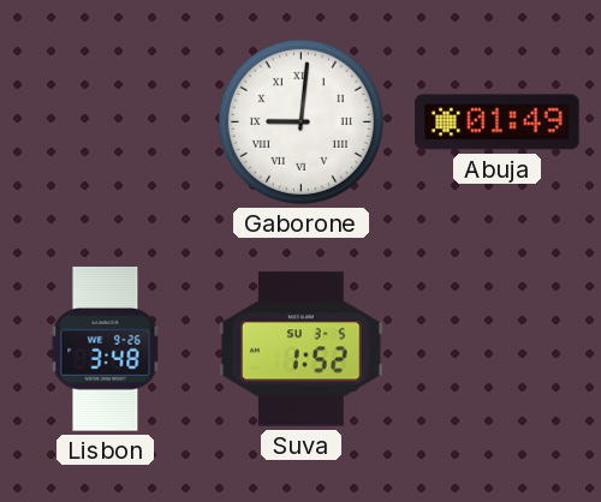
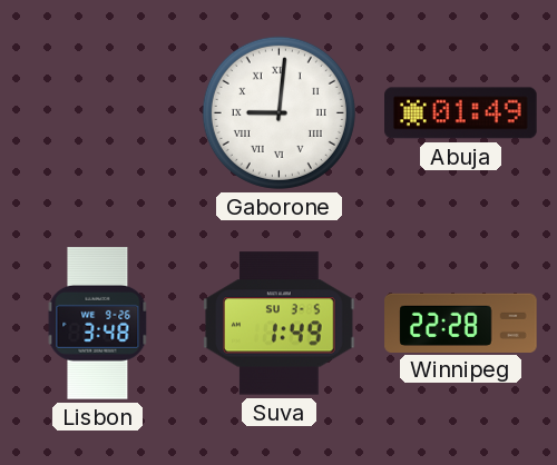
Suva: 1:52 -> 1:49 (280, 324)
Winnipeg: none -> 22:28 (461, 323)
